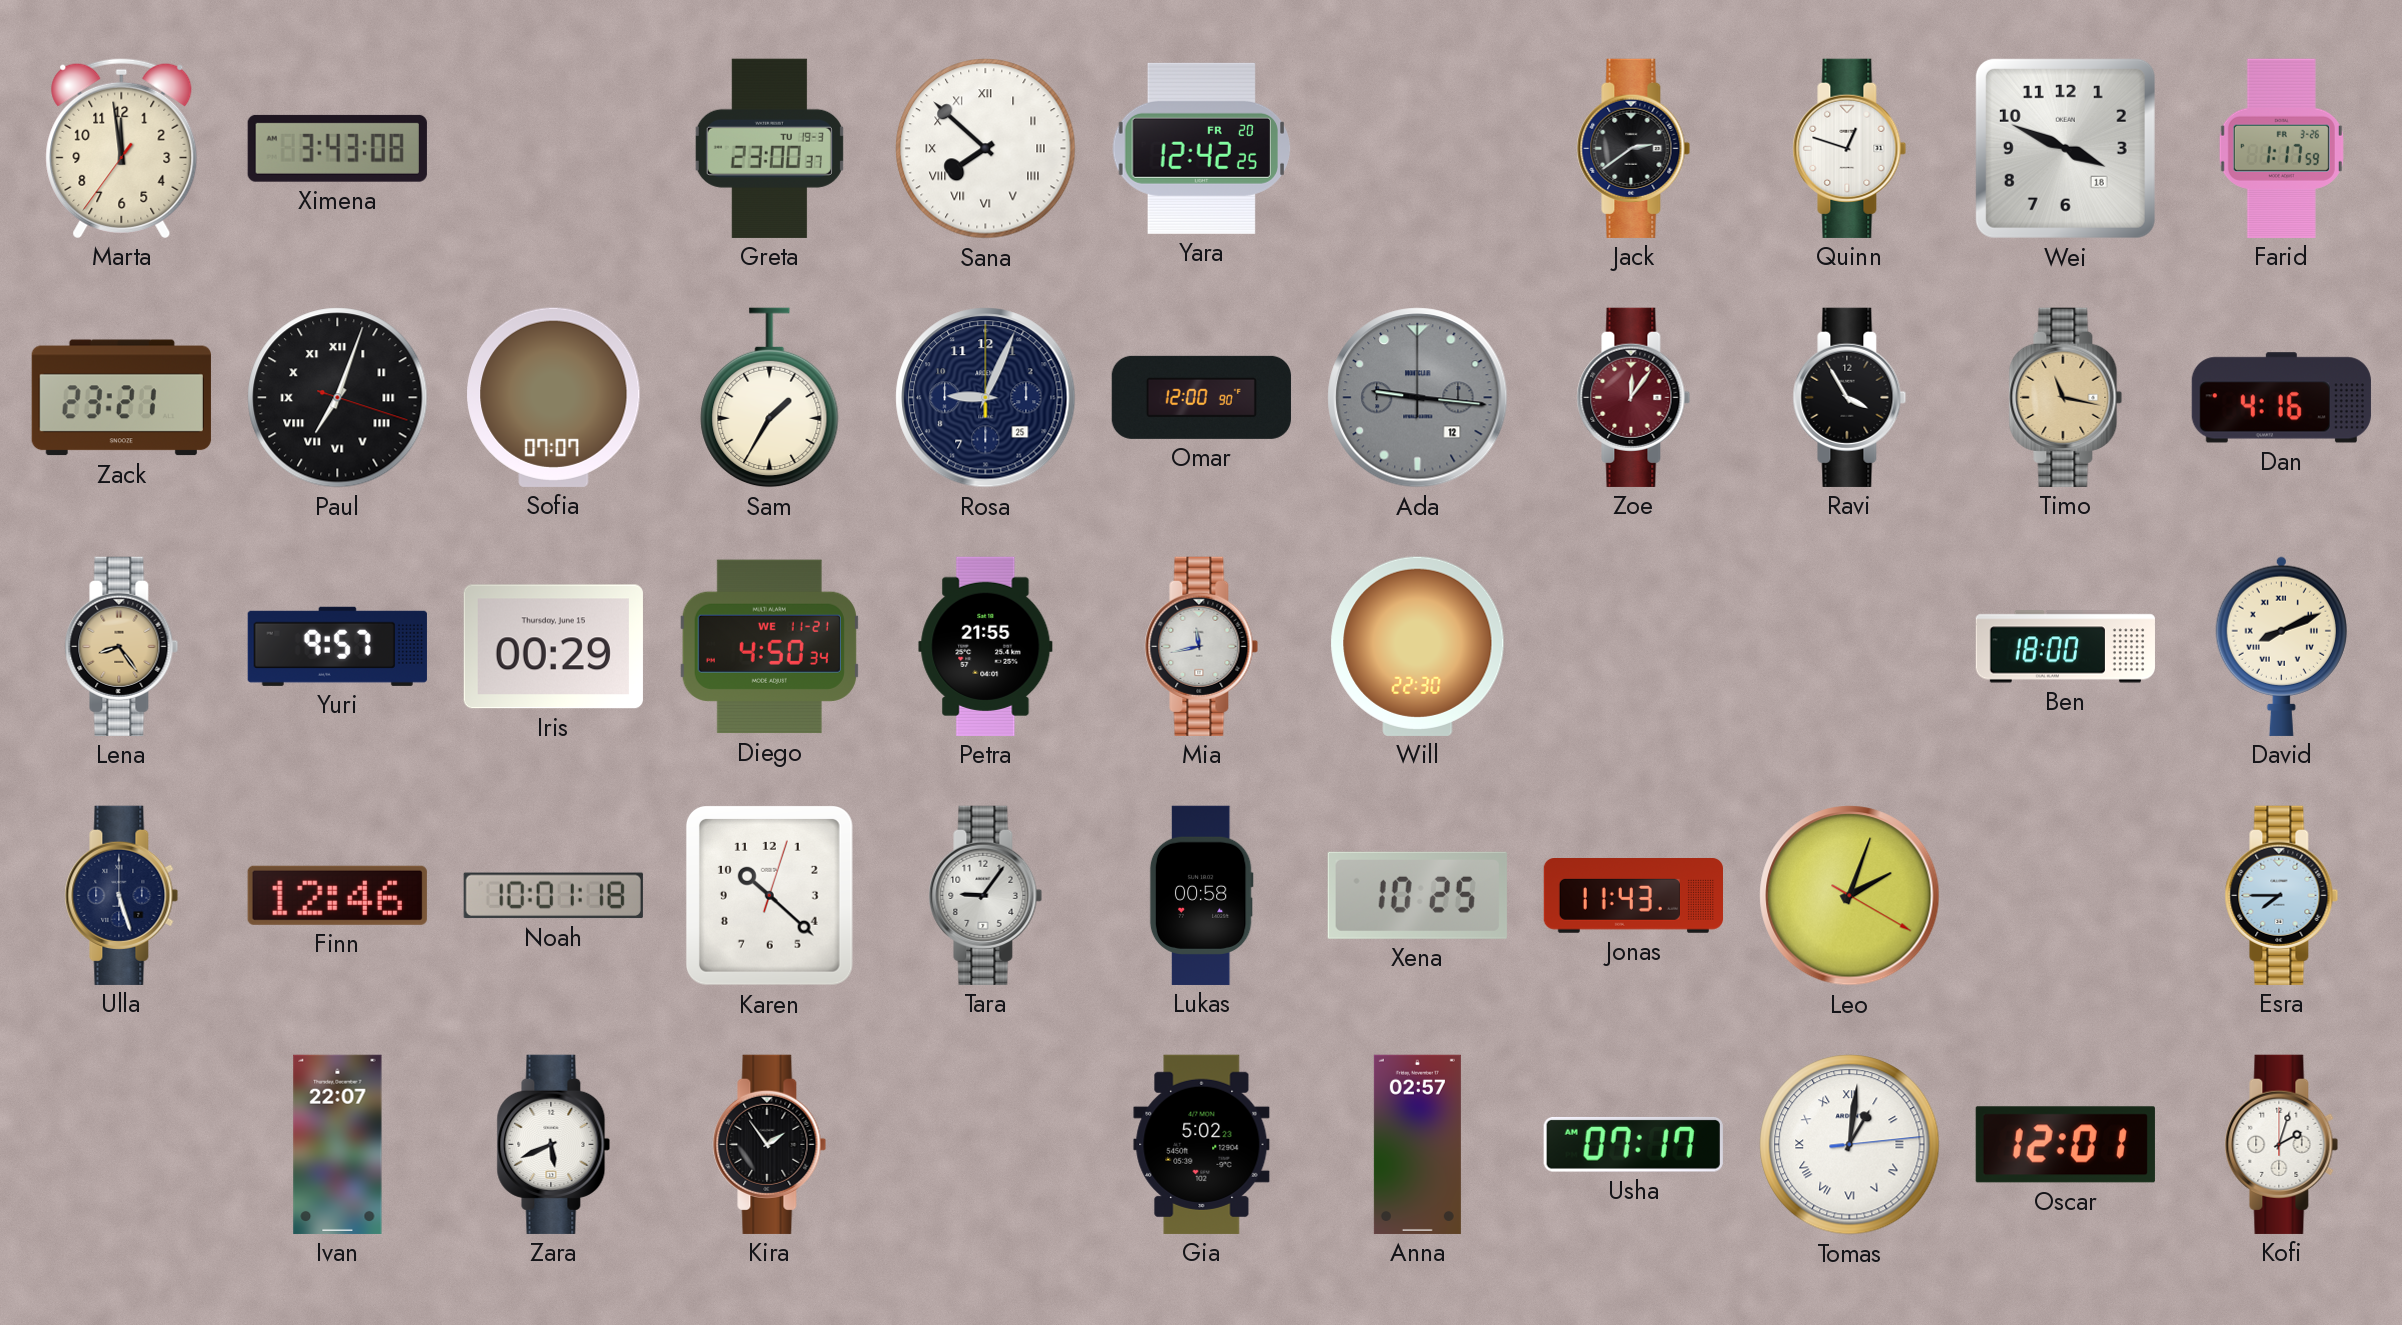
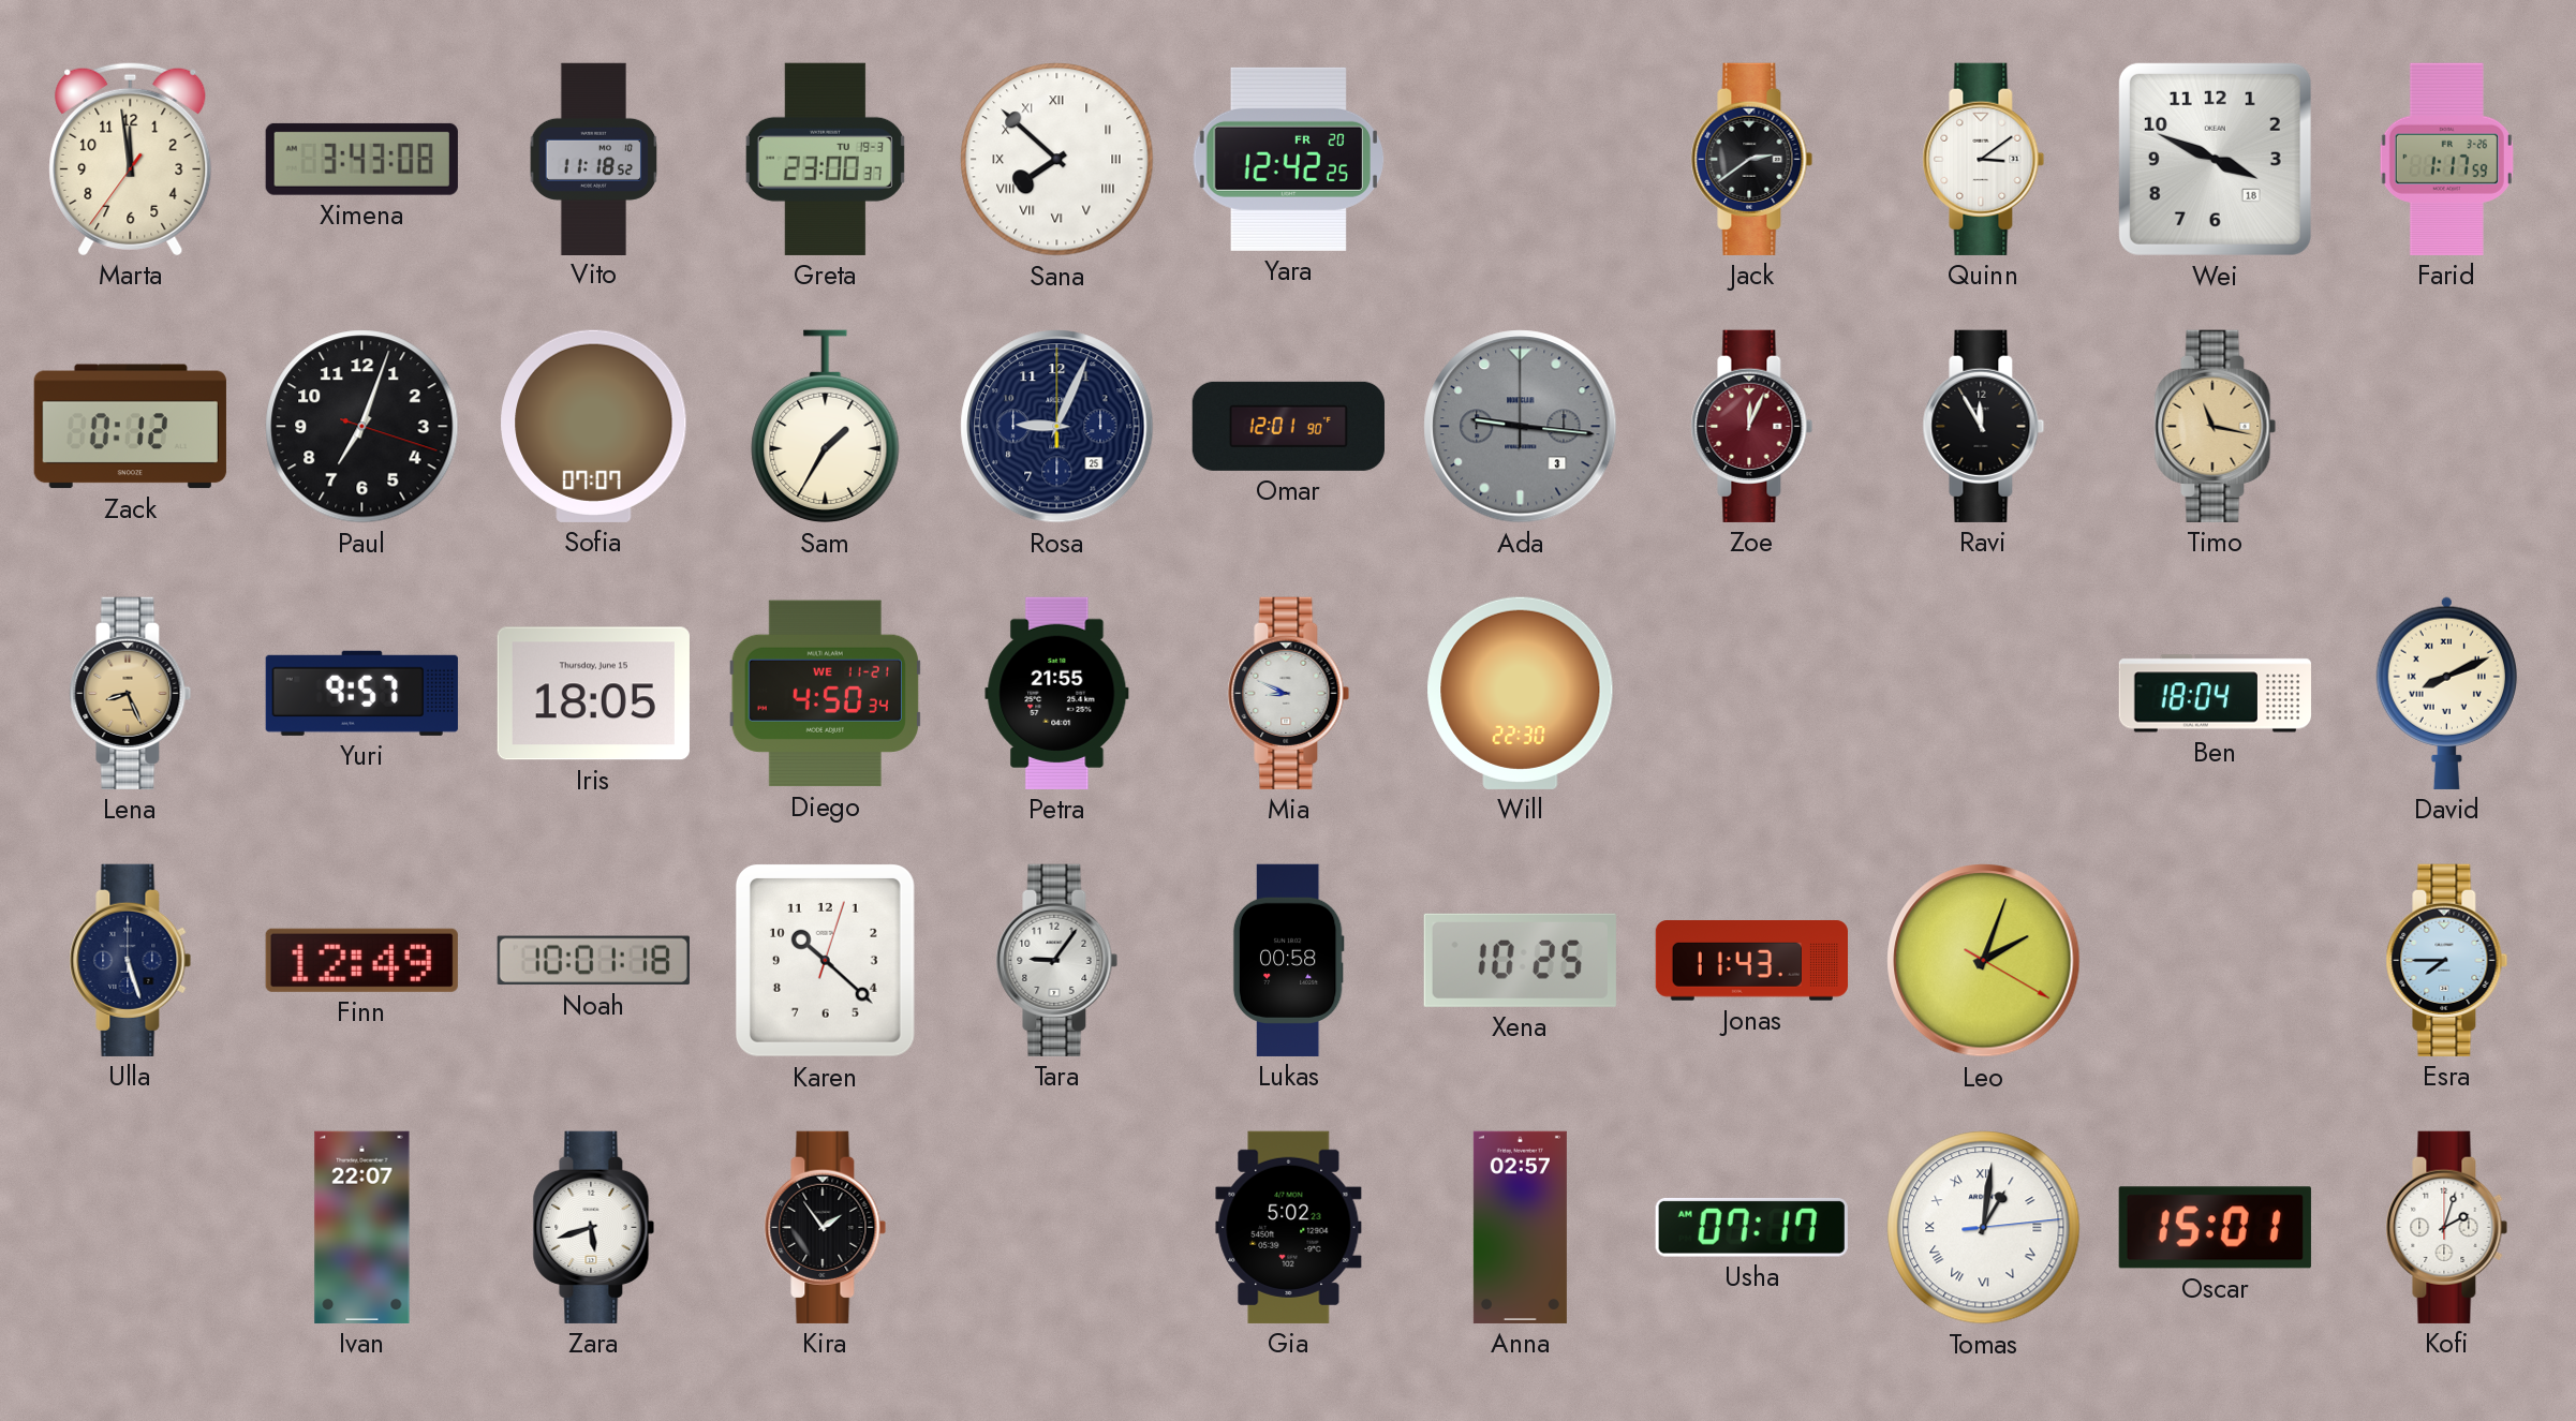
Vito: none -> 11:18 (594, 159)
Quinn: 12:48 -> 3:09 (1984, 159)
Zack: 23:21 -> 0:12 (130, 427)
Paul numerals: Roman -> Arabic (362, 427)
Omar: 12:00 -> 12:01 (1288, 426)
Ada date: 12 -> 3 (1521, 427)
Zoe: 12:06 -> 12:04 (1752, 426)
Ravi: 3:55 -> 11:55 (1984, 426)
Dan: 4:16 -> none (2281, 398)
Lena: 8:24 -> 8:26 (131, 693)
Iris: 00:29 -> 18:05 (593, 694)
Mia: 11:43 -> 8:49 (1289, 693)
Ben: 18:00 -> 18:04 (2215, 694)
Finn: 12:46 -> 12:49 (361, 960)
Zara: 5:41 -> 5:42 (594, 1227)
Oscar: 12:01 -> 15:01 (2215, 1228)
